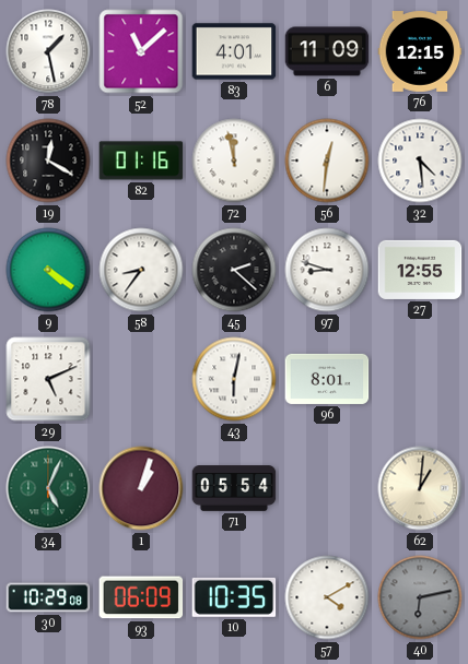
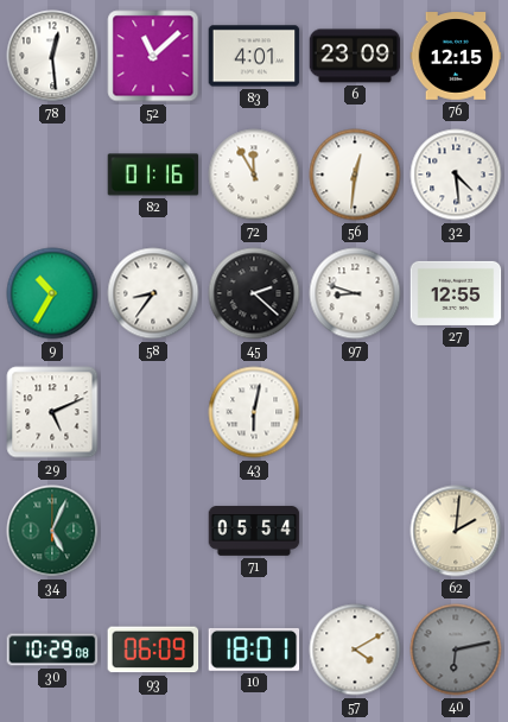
78: 1:28 -> 12:29 (52, 56)
6: 11:09 -> 23:09 (355, 56)
19: 12:20 -> none (48, 161)
72: 11:58 -> 11:55 (254, 175)
9: 4:21 -> 10:35 (52, 293)
96: 8:01 -> none (327, 379)
1: 1:03 -> none (141, 488)
62: 1:01 -> 2:01 (456, 531)
10: 10:35 -> 18:01 (254, 650)
